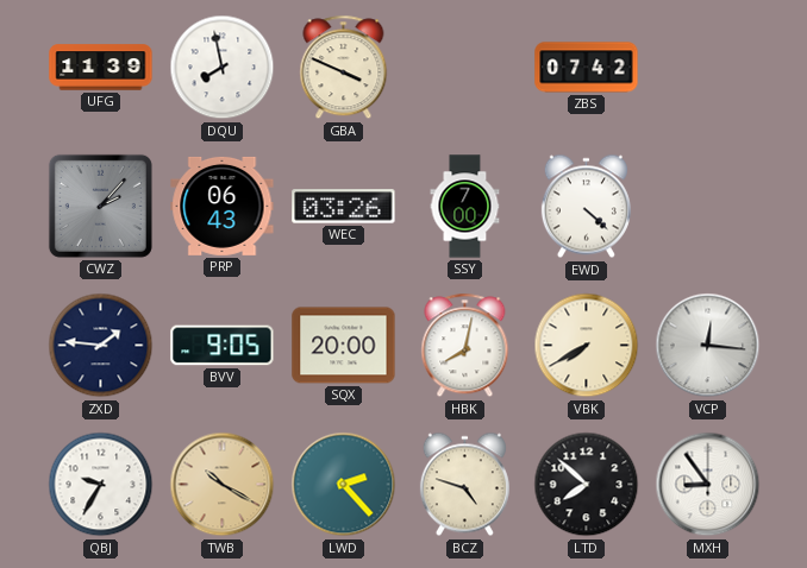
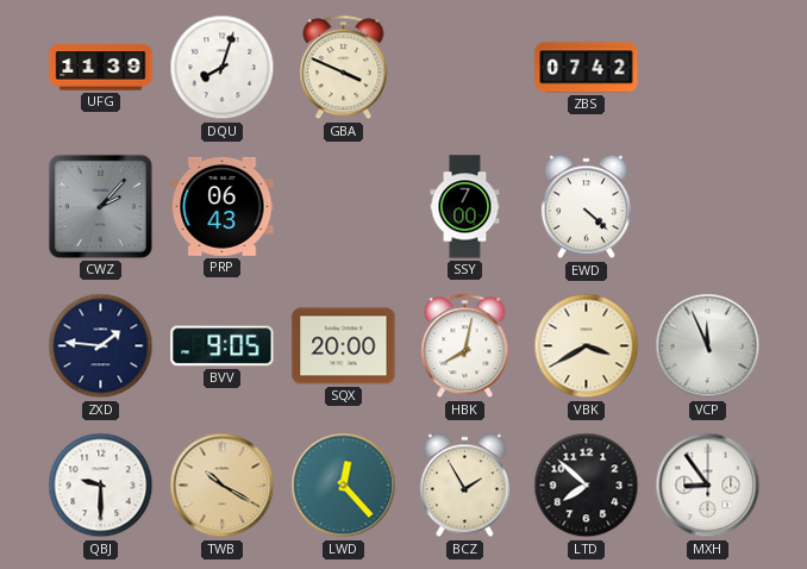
DQU: 7:58 -> 8:03 (223, 68)
WEC: 03:26 -> none (344, 207)
VBK: 7:40 -> 3:40 (587, 346)
VCP: 12:16 -> 11:56 (708, 346)
QBJ: 9:35 -> 9:30 (101, 486)
LWD: 2:23 -> 12:23 (344, 486)
BCZ: 4:48 -> 1:55 (464, 486)
